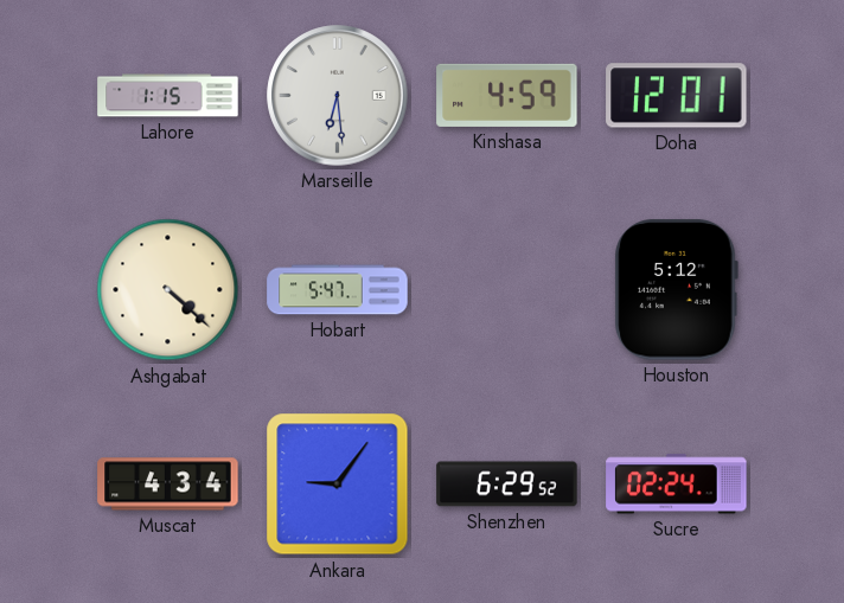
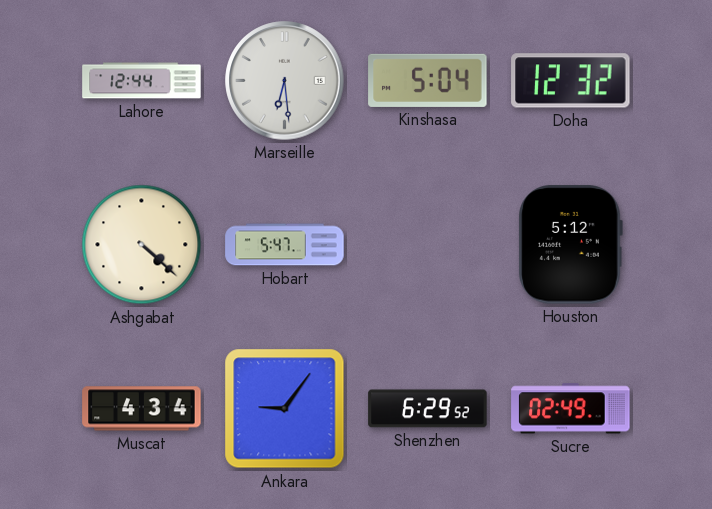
Lahore: 1:15 -> 12:44 (142, 81)
Kinshasa: 4:59 -> 5:04 (428, 80)
Doha: 12:01 -> 12:32 (571, 81)
Sucre: 02:24 -> 02:49 (571, 409)
